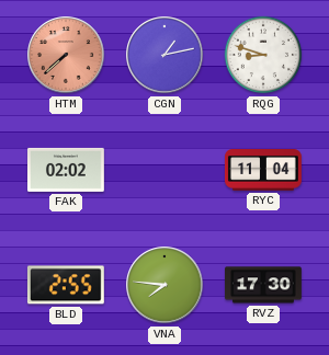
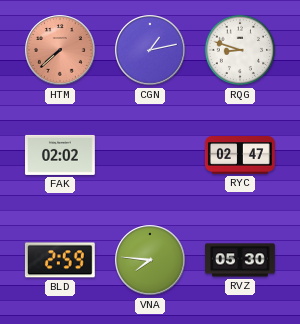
RYC: 11:04 -> 02:47 (241, 155)
BLD: 2:55 -> 2:59 (60, 260)
RVZ: 17:30 -> 05:30 (241, 260)
